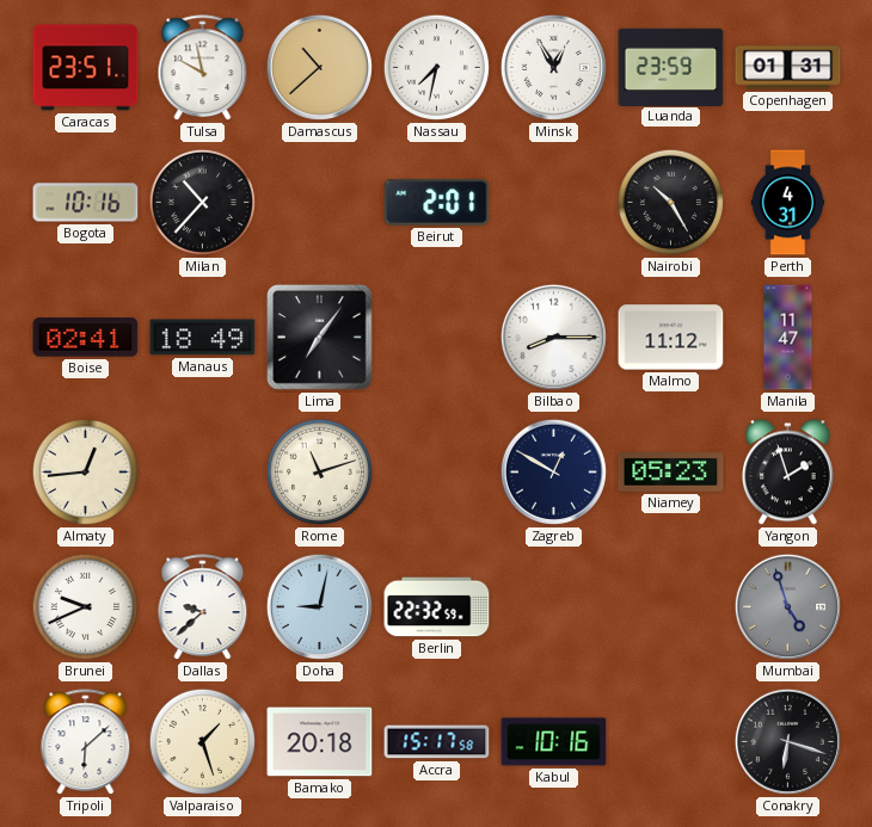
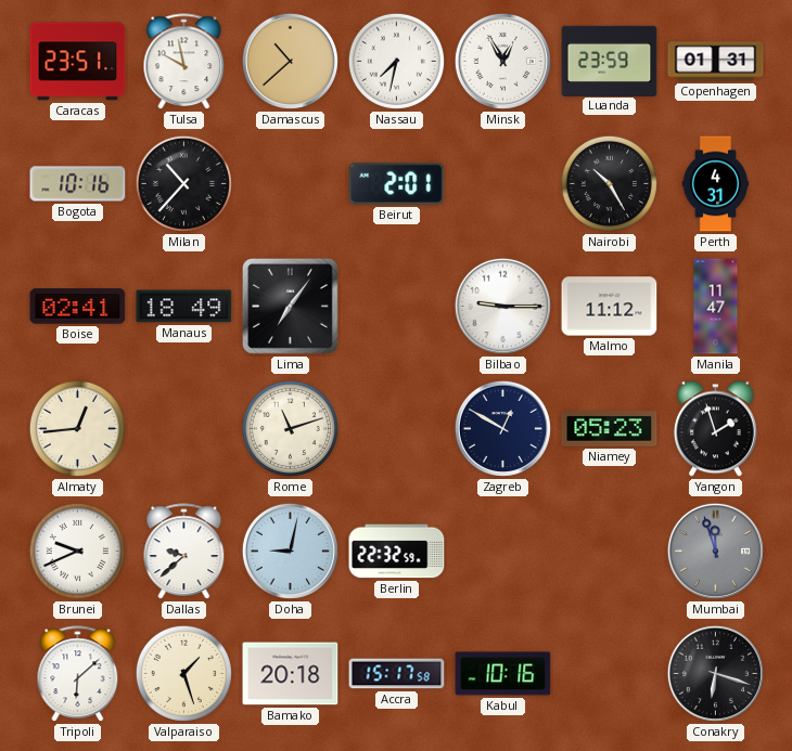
Bilbao: 8:15 -> 9:15 (502, 306)
Mumbai: 4:57 -> 11:57 (715, 551)
